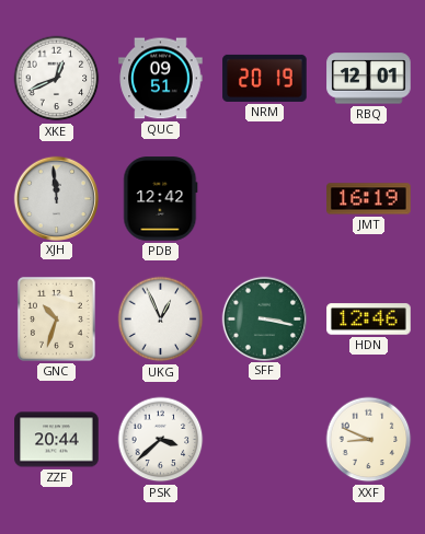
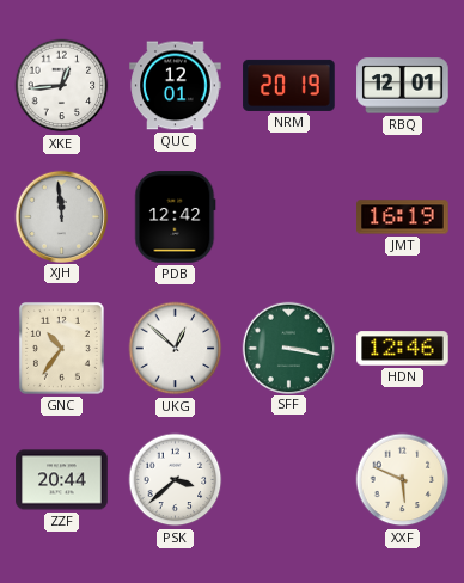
XKE: 12:41 -> 12:44 (62, 86)
QUC: 09:51 -> 12:01 (176, 86)
GNC: 10:33 -> 10:36 (61, 348)
UKG: 12:56 -> 12:52 (176, 349)
XXF: 8:49 -> 5:49 (403, 480)
